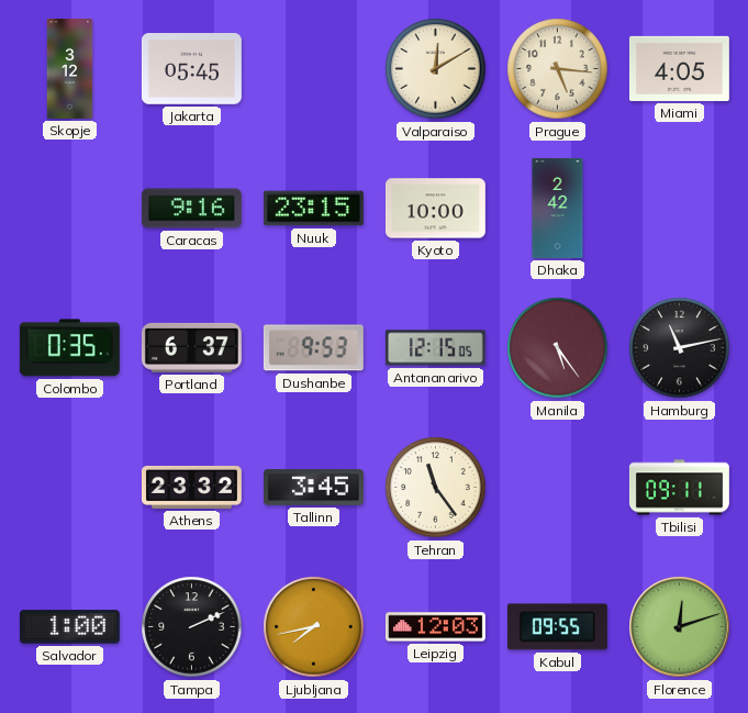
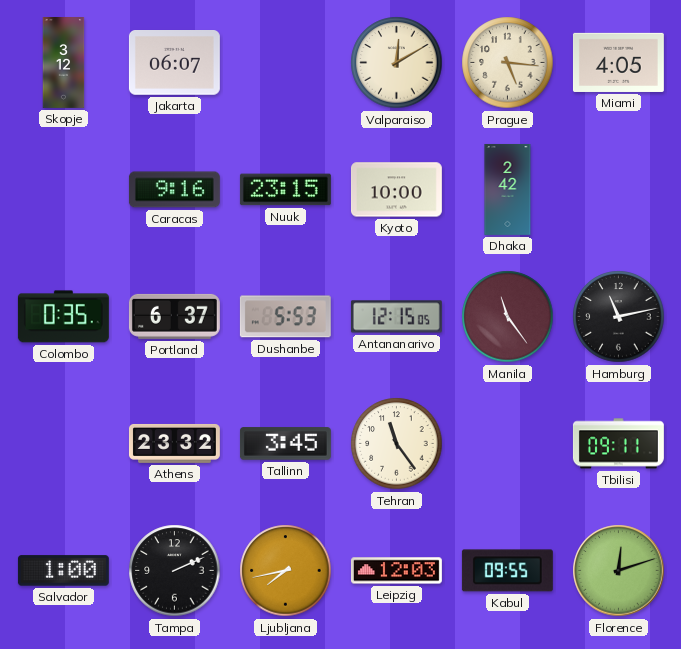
Jakarta: 05:45 -> 06:07 (174, 63)
Dushanbe: 9:53 -> 5:53 (285, 317)
Manila: 5:24 -> 11:24 (508, 317)
